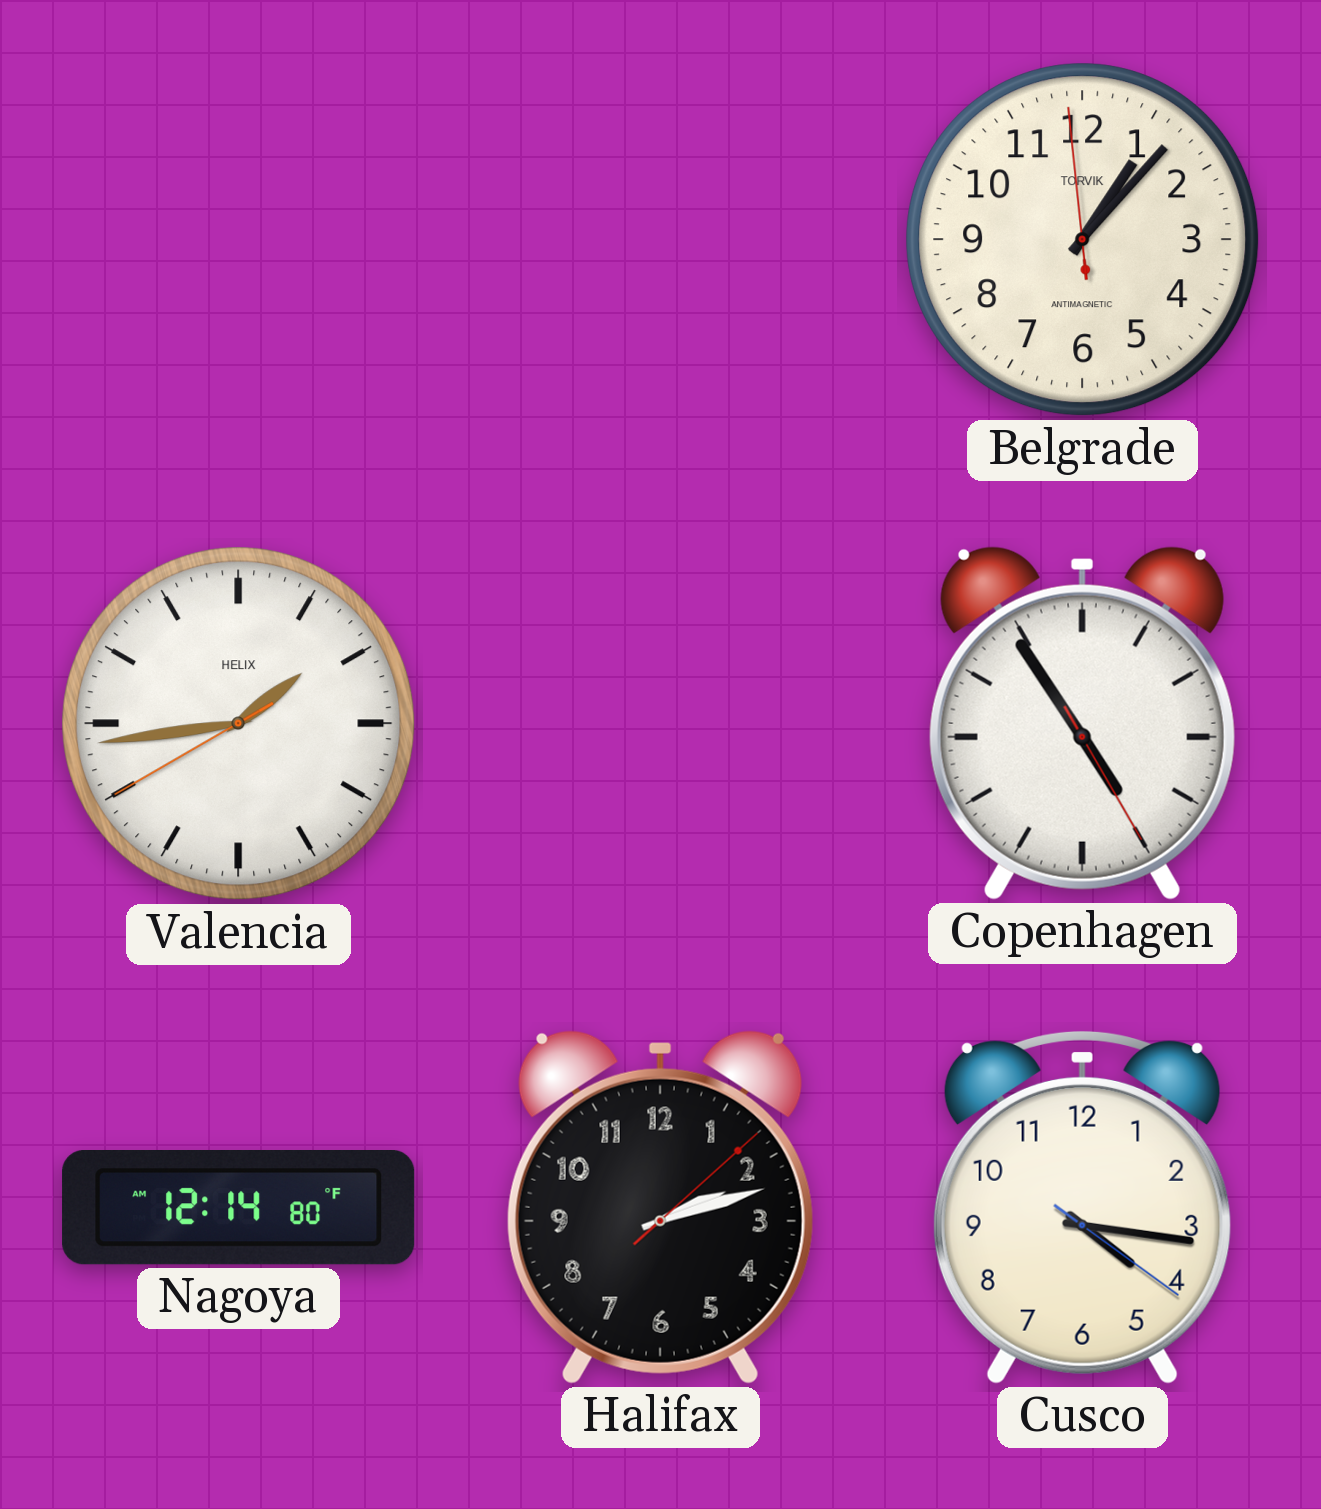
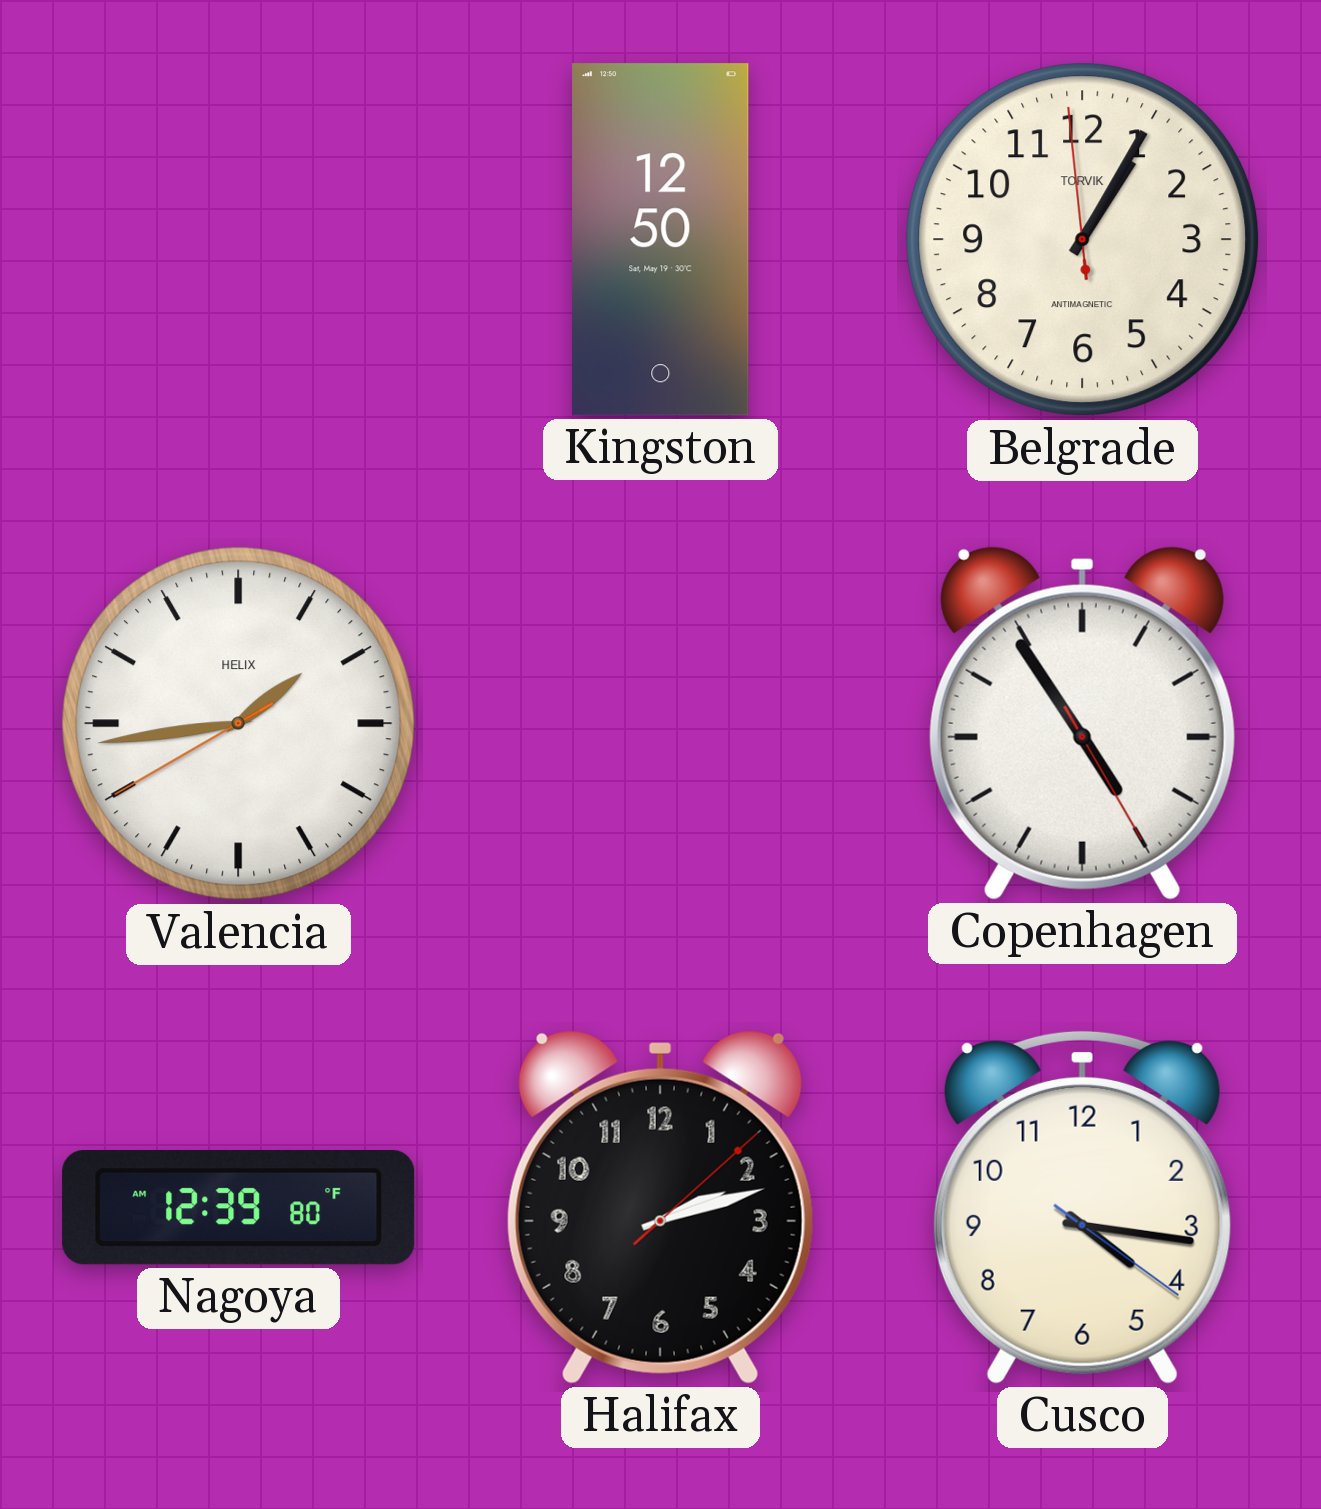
Kingston: none -> 12:50 (661, 240)
Belgrade: 1:06 -> 1:04 (1083, 240)
Nagoya: 12:14 -> 12:39 (239, 1208)
